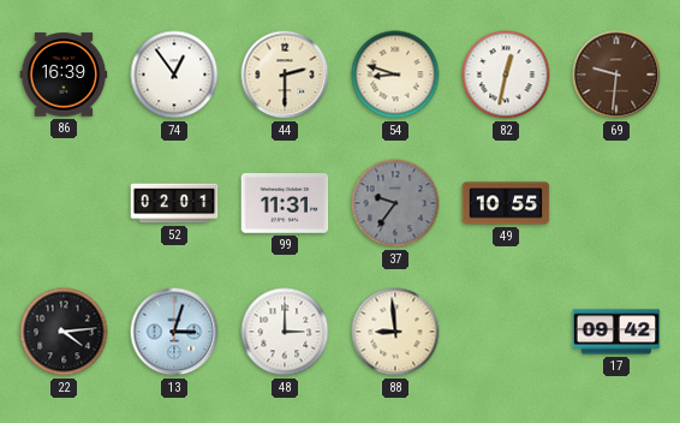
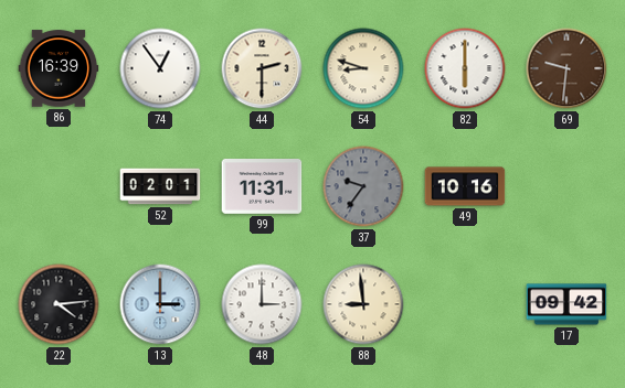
82: 12:32 -> 6:00 (465, 68)
49: 10:55 -> 10:16 (465, 186)
13: 3:03 -> 3:00 (160, 304)
